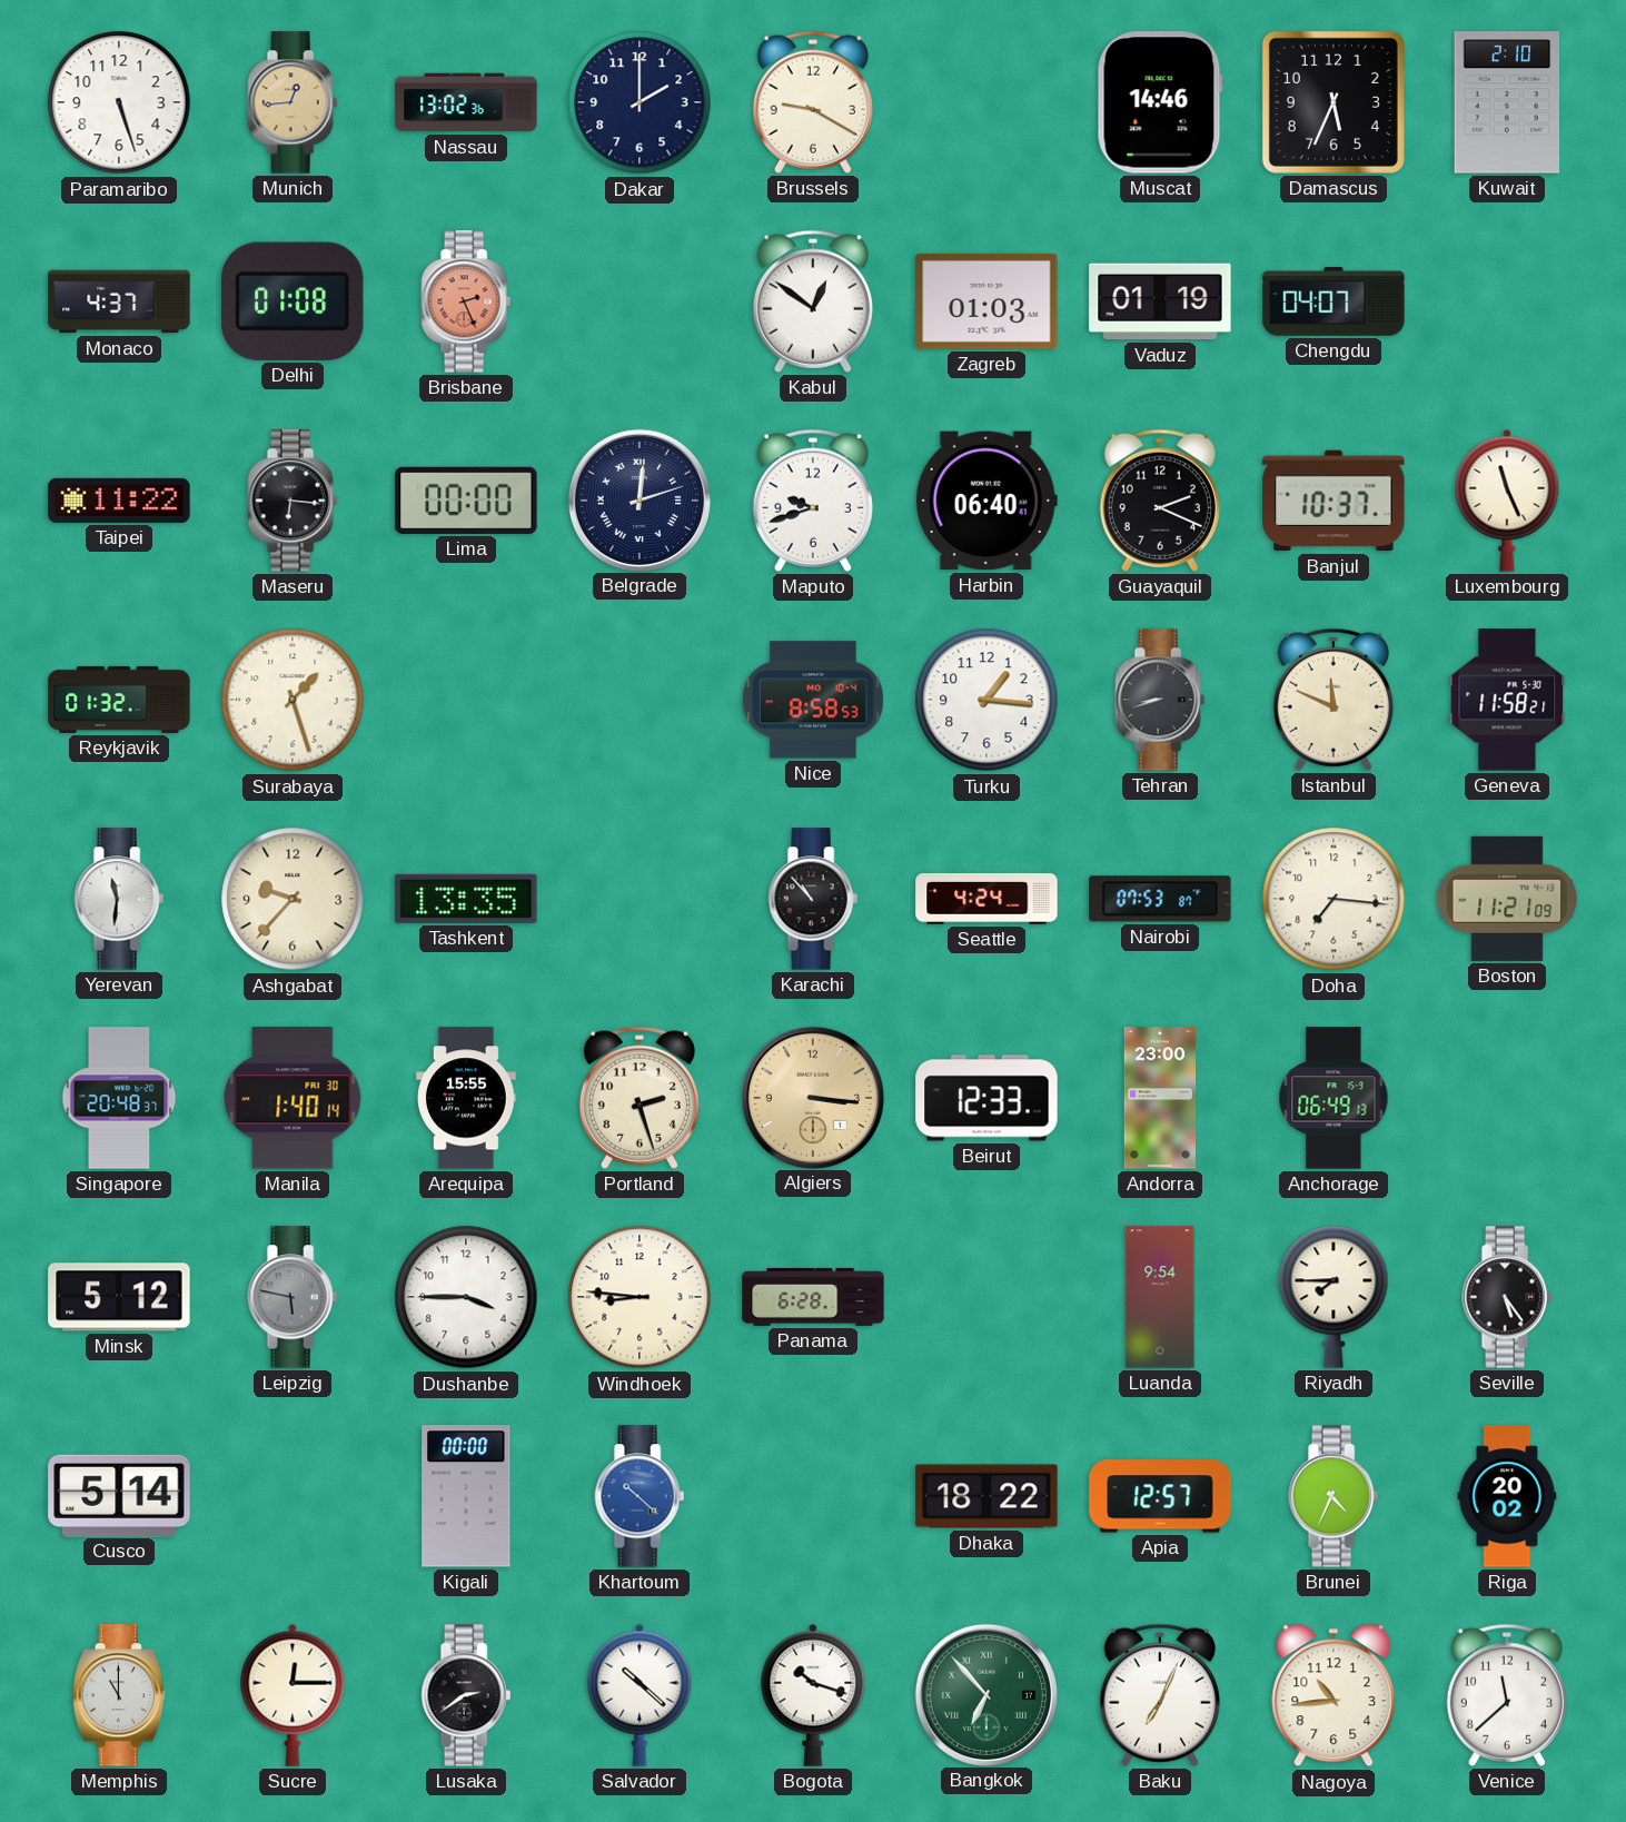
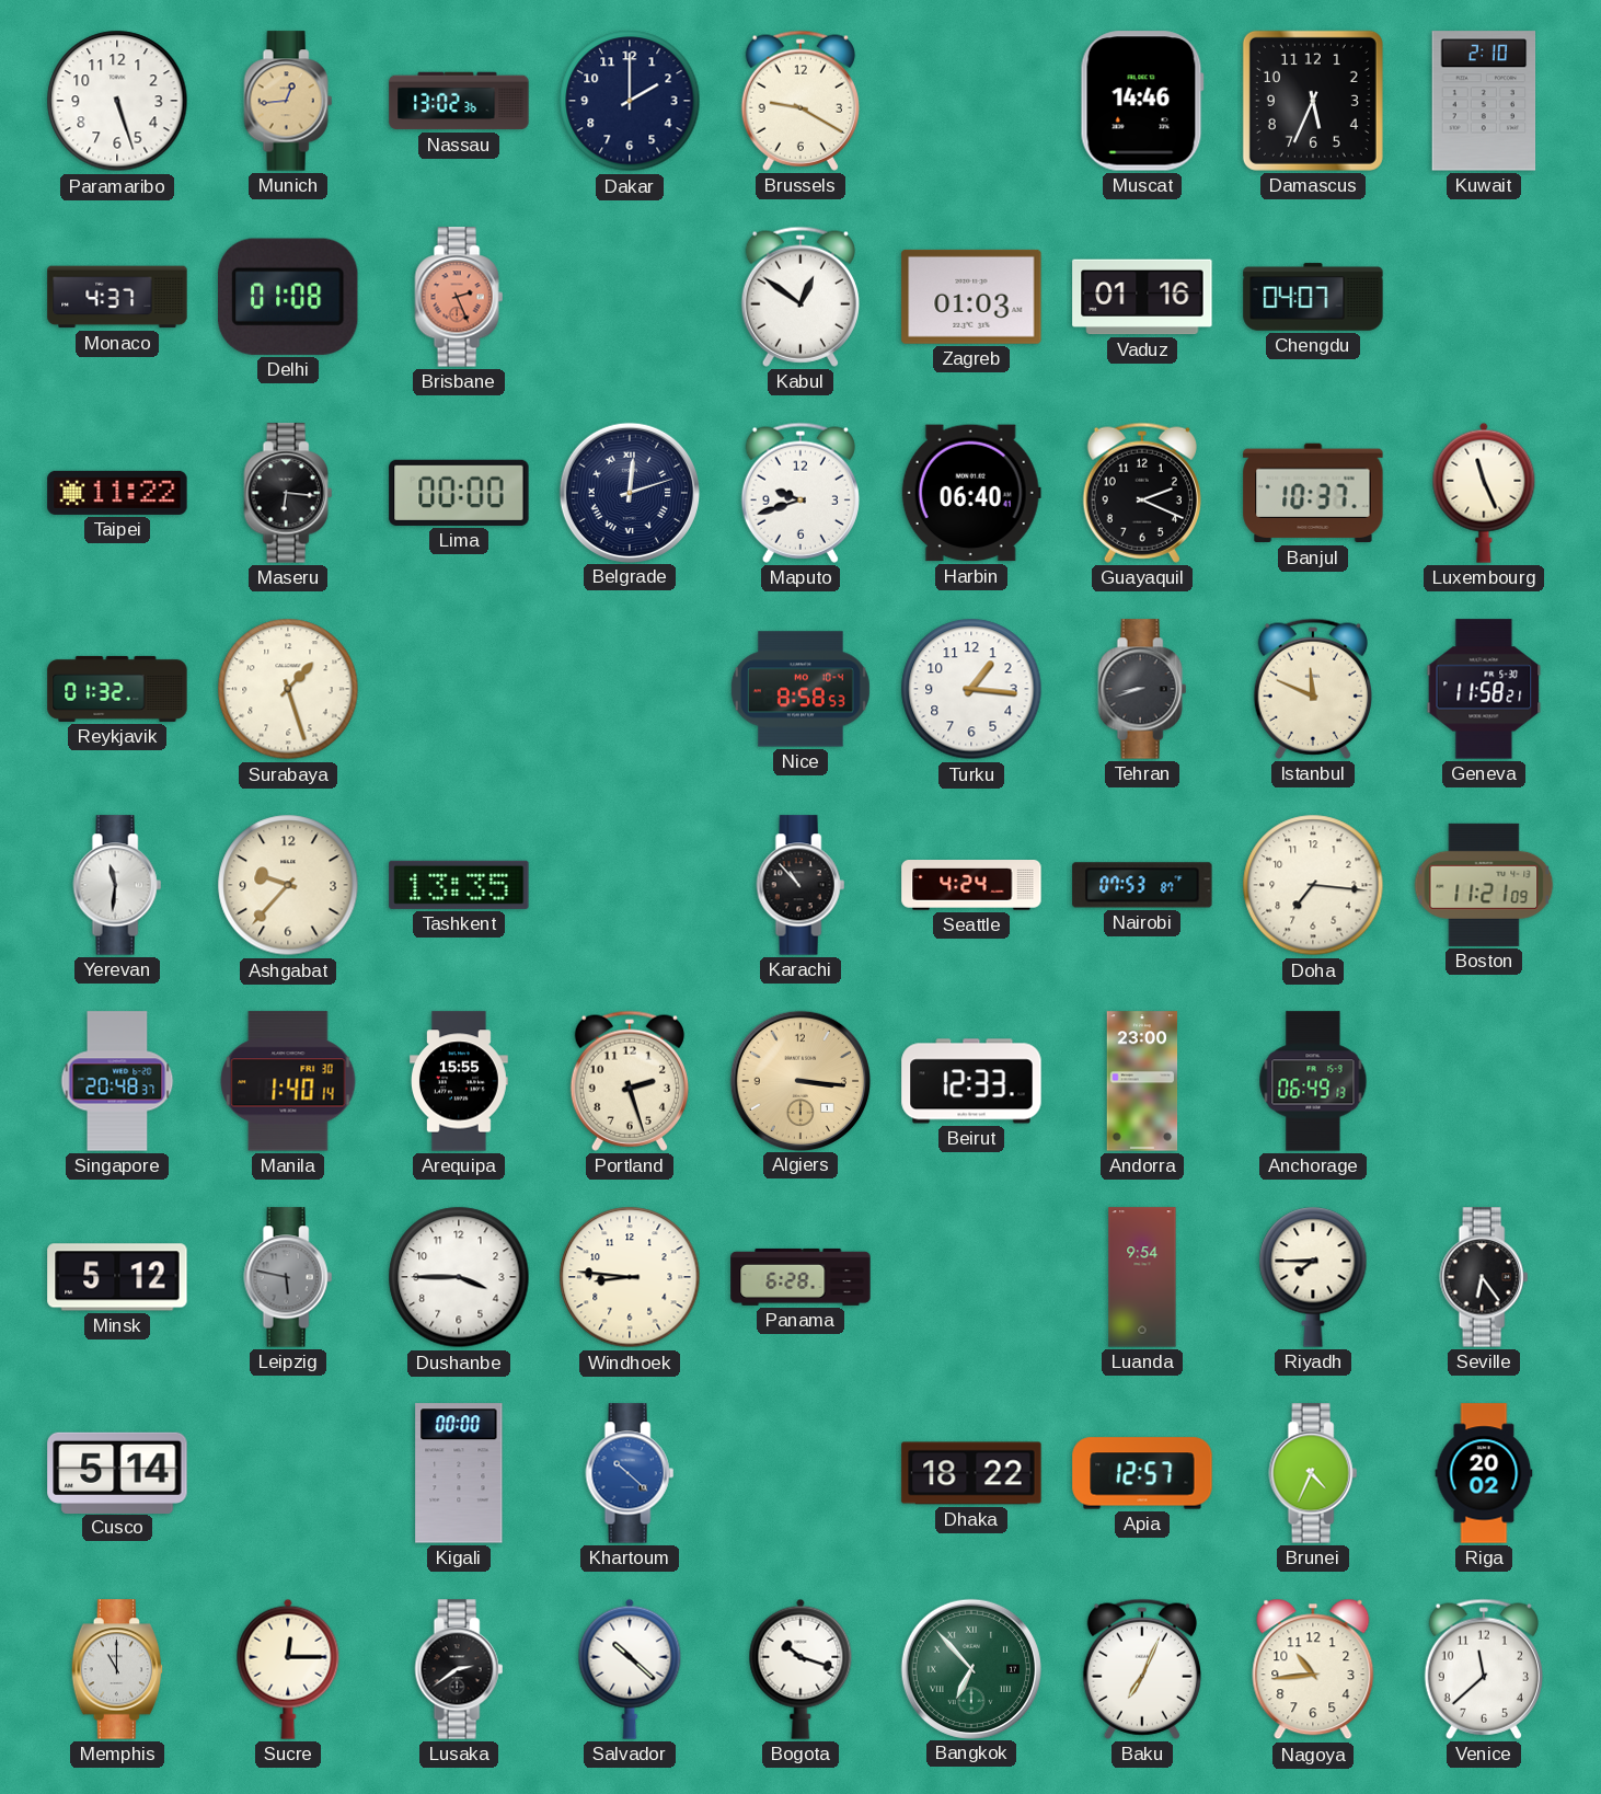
Vaduz: 01:19 -> 01:16 (1142, 297)
Seville: 5:24 -> 6:24 (1484, 1277)
